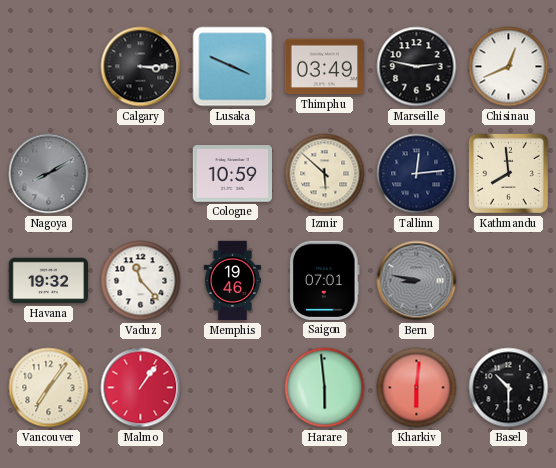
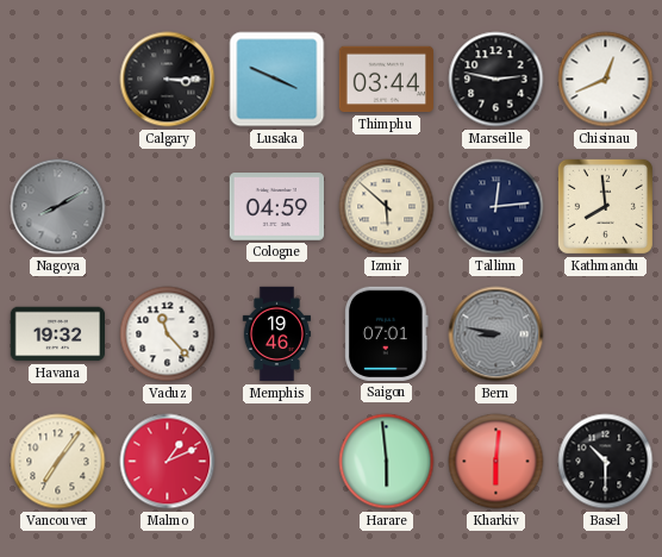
Thimphu: 03:49 -> 03:44 (386, 80)
Cologne: 10:59 -> 04:59 (276, 207)
Malmo: 1:06 -> 1:11 (168, 462)
